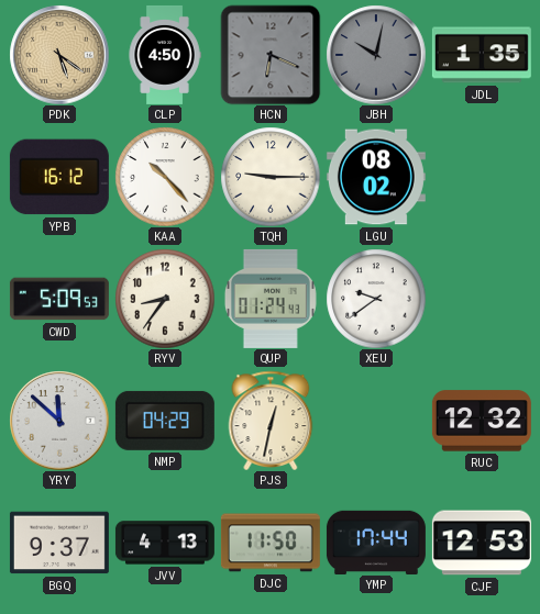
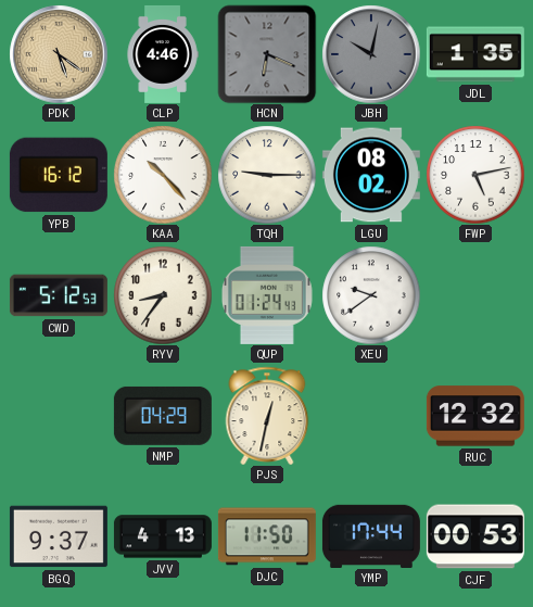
CLP: 4:50 -> 4:46 (163, 54)
FWP: none -> 5:13 (475, 175)
CWD: 5:09 -> 5:12 (59, 295)
YRY: 11:52 -> none (59, 421)
CJF: 12:53 -> 00:53 (475, 536)
